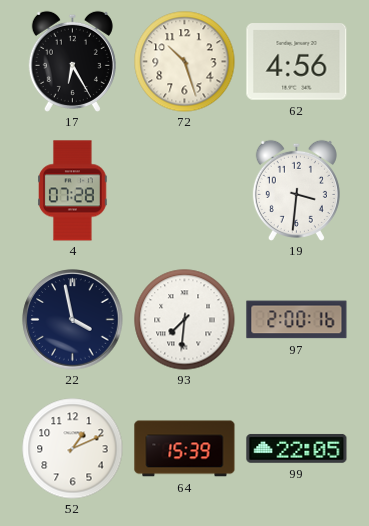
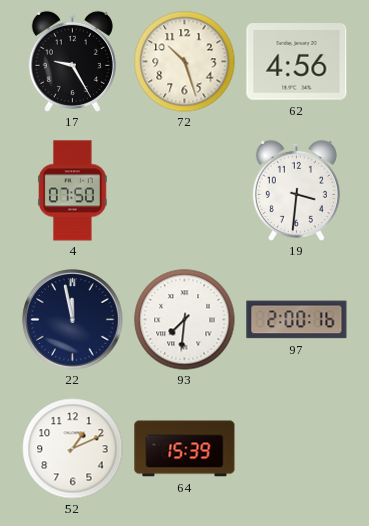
17: 6:25 -> 9:25 (72, 61)
4: 07:28 -> 07:50 (73, 191)
22: 3:58 -> 11:58 (73, 320)
99: 22:05 -> none (297, 448)
